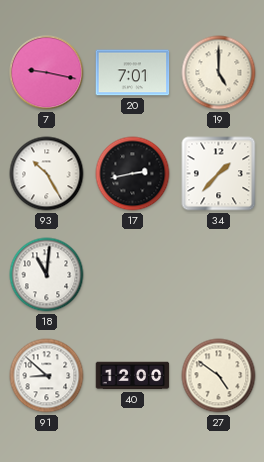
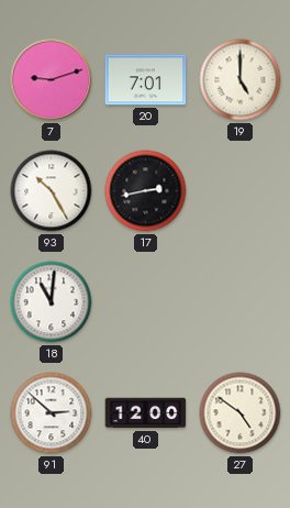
7: 9:17 -> 9:12 (52, 80)
34: 1:37 -> none (219, 174)
91: 8:52 -> 2:52 (52, 413)
